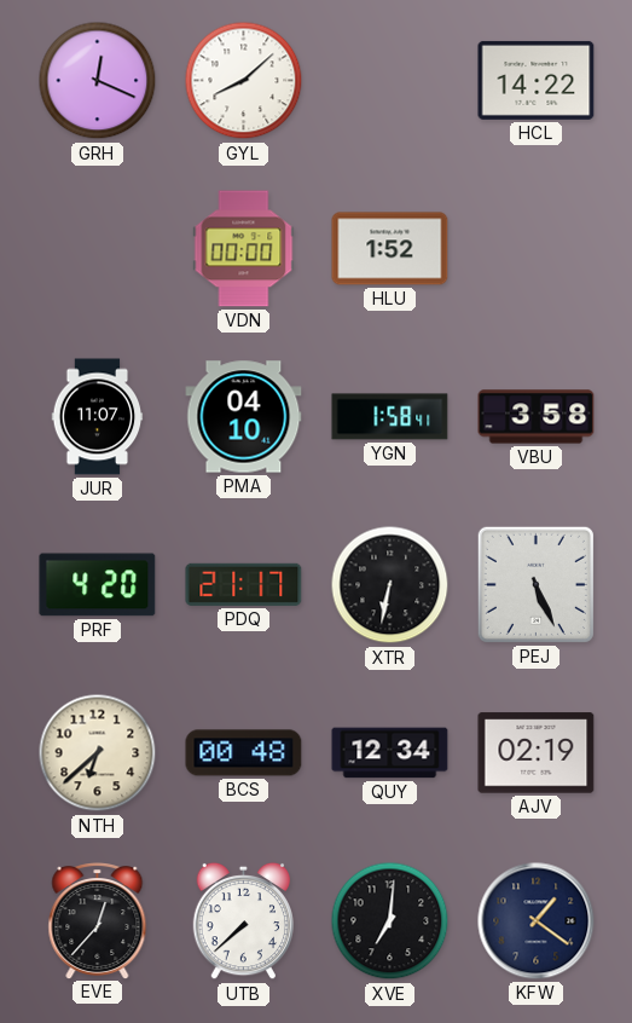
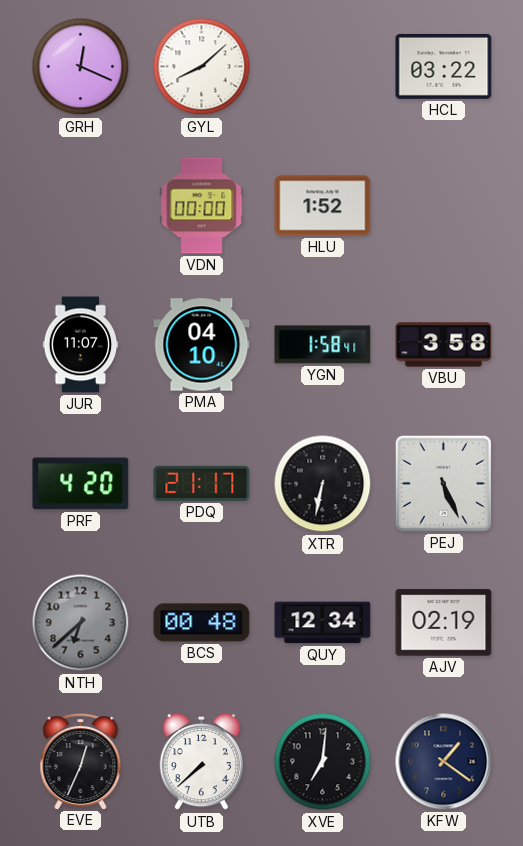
HCL: 14:22 -> 03:22 (444, 66)
NTH dial: cream -> grey (81, 623)
EVE: 12:37 -> 12:34 (81, 762)
